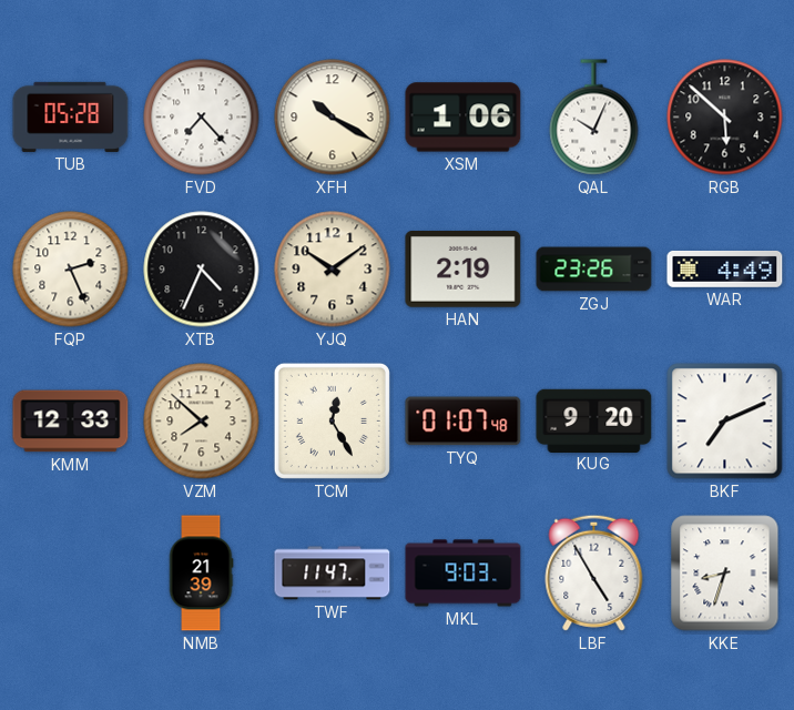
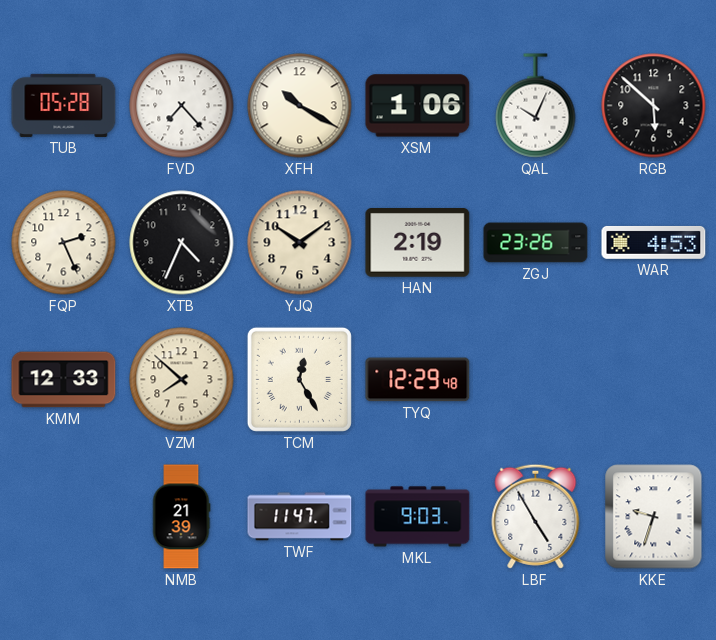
WAR: 4:49 -> 4:53 (654, 242)
TYQ: 01:07 -> 12:29 (418, 380)
KUG: 9:20 -> none (594, 420)
BKF: 7:11 -> none (725, 422)
KKE: 8:33 -> 9:33 (654, 517)
